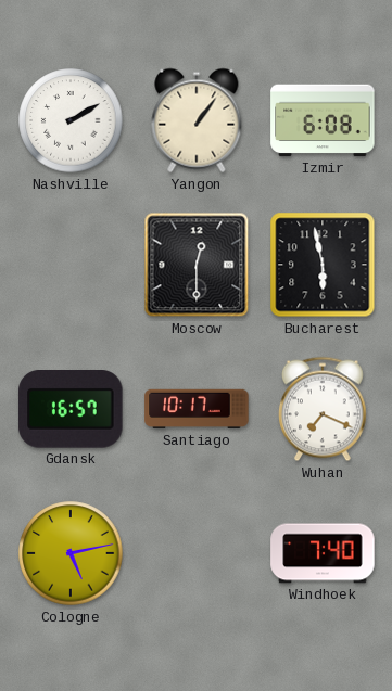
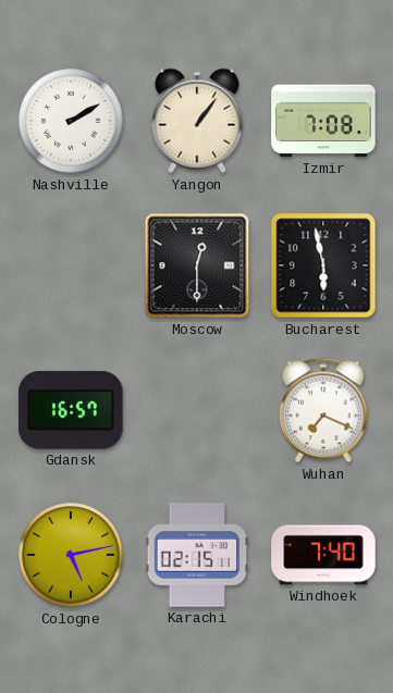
Izmir: 6:08 -> 7:08 (323, 121)
Santiago: 10:17 -> none (197, 409)
Karachi: none -> 02:15 (197, 555)
